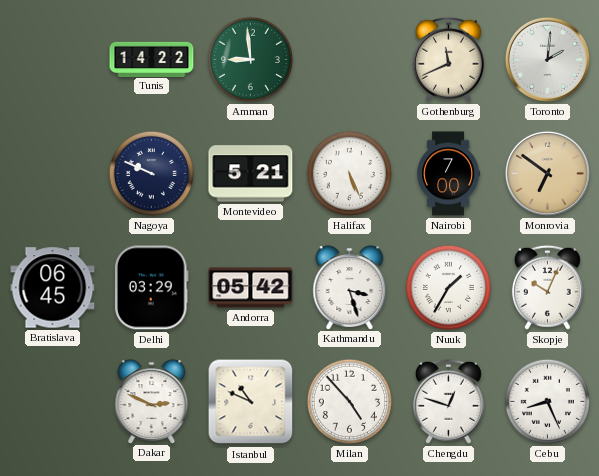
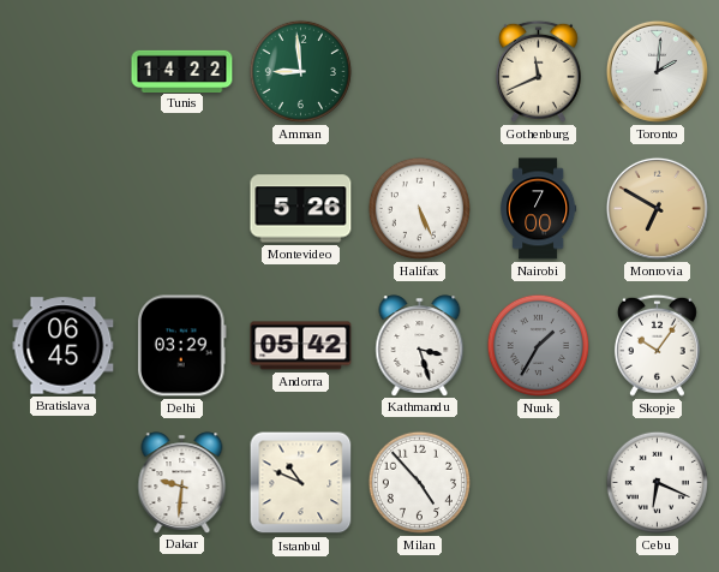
Nagoya: 9:49 -> none (151, 173)
Montevideo: 5:21 -> 5:26 (301, 209)
Monrovia: 6:51 -> 6:50 (657, 208)
Nuuk dial: white -> grey (538, 345)
Skopje: 10:04 -> 10:06 (657, 345)
Dakar: 2:49 -> 9:31 (182, 482)
Chengdu: 12:48 -> none (448, 401)
Cebu: 8:26 -> 6:19 (657, 482)
